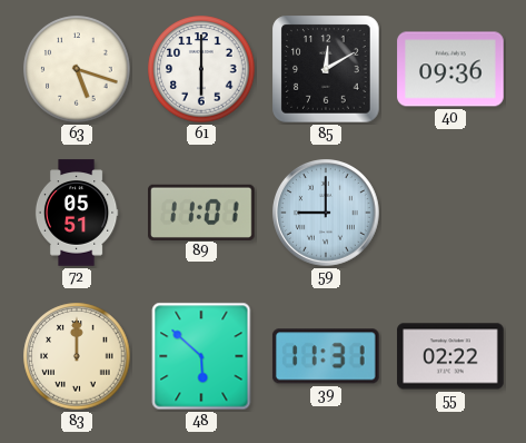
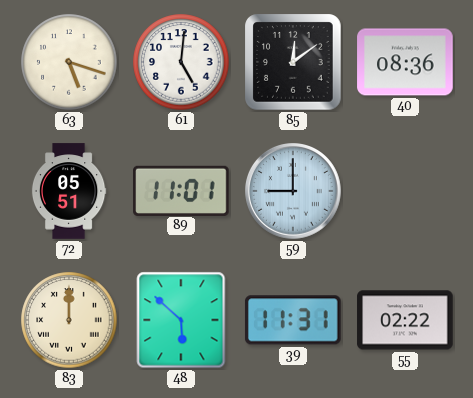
61: 6:00 -> 5:01 (181, 62)
85: 12:10 -> 12:09 (293, 62)
40: 09:36 -> 08:36 (405, 62)
